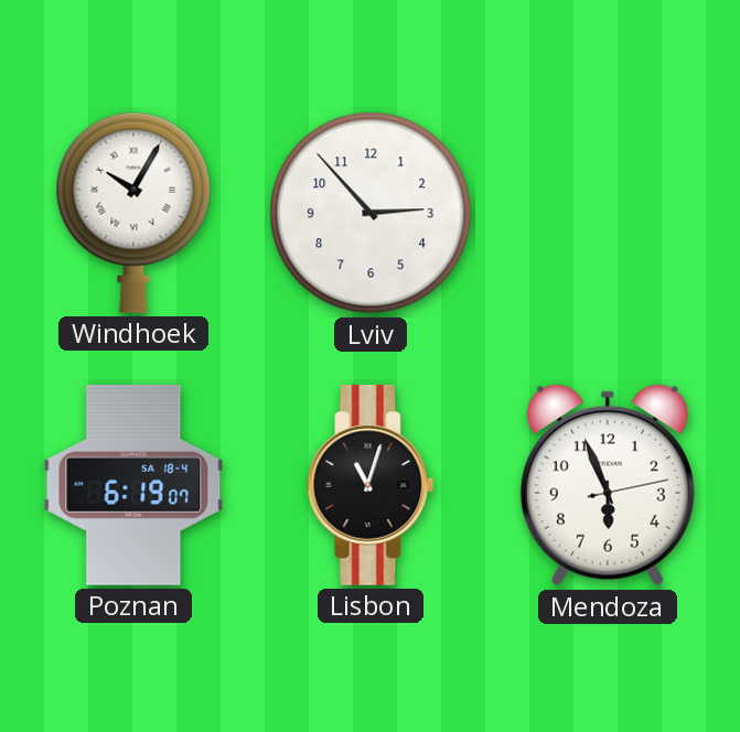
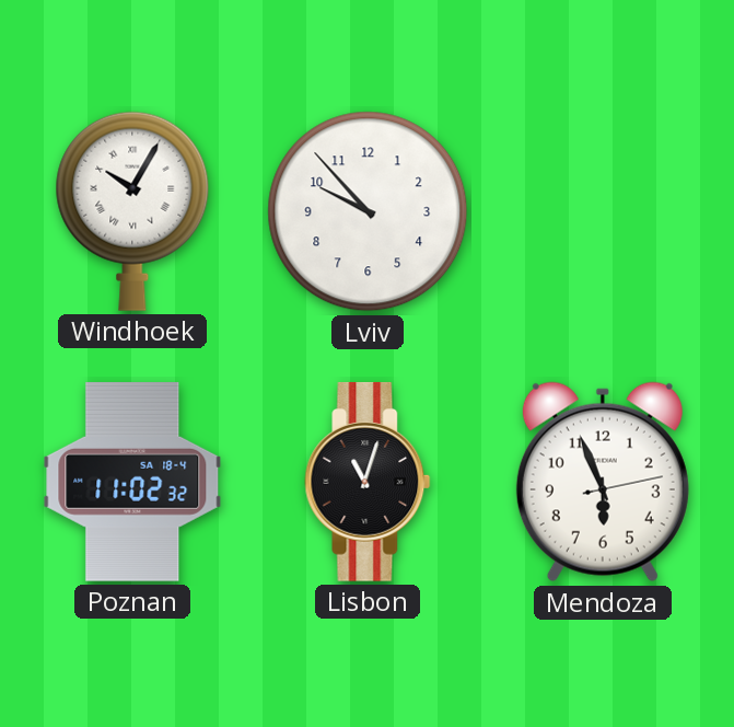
Lviv: 2:53 -> 9:53 (368, 211)
Poznan: 6:19 -> 11:02 (132, 482)
